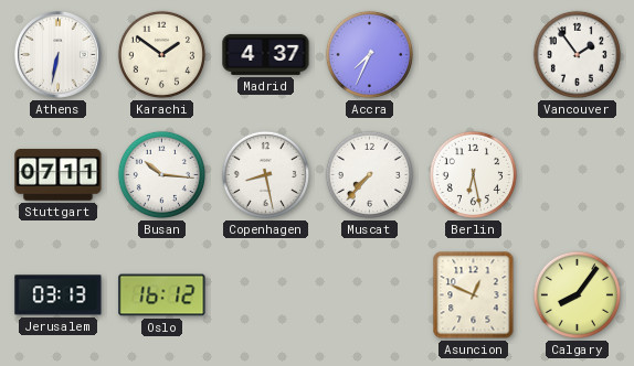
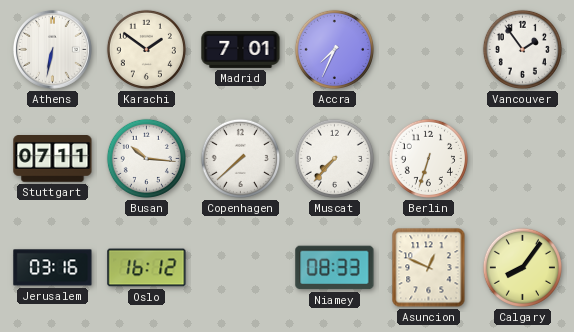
Madrid: 4:37 -> 7:01 (241, 49)
Copenhagen: 8:28 -> 7:38 (240, 158)
Berlin: 6:28 -> 6:33 (428, 158)
Jerusalem: 03:13 -> 03:16 (53, 268)
Niamey: none -> 08:33 (335, 268)
